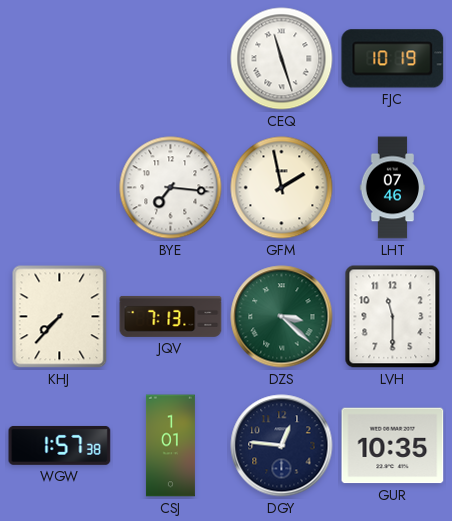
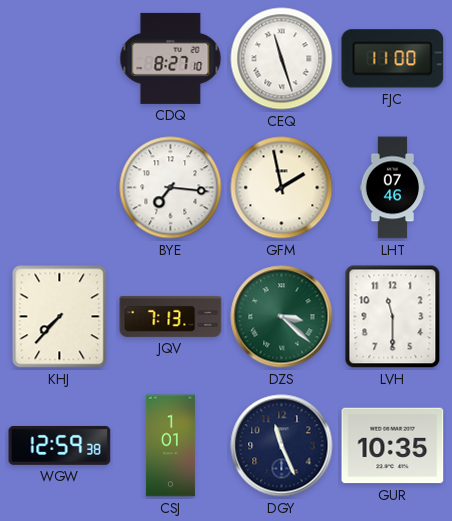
CDQ: none -> 8:27 (171, 58)
FJC: 10:19 -> 11:00 (393, 59)
WGW: 1:57 -> 12:59 (60, 446)
DGY: 12:46 -> 11:26 (282, 446)
